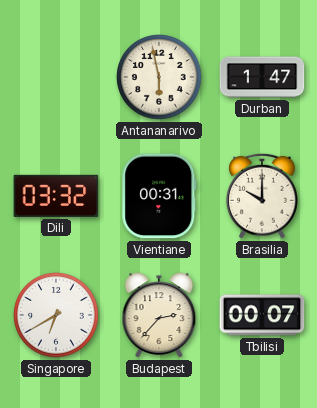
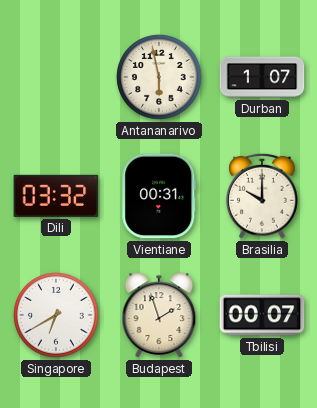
Durban: 1:47 -> 1:07 (262, 77)
Budapest: 2:37 -> 1:57 (159, 315)
